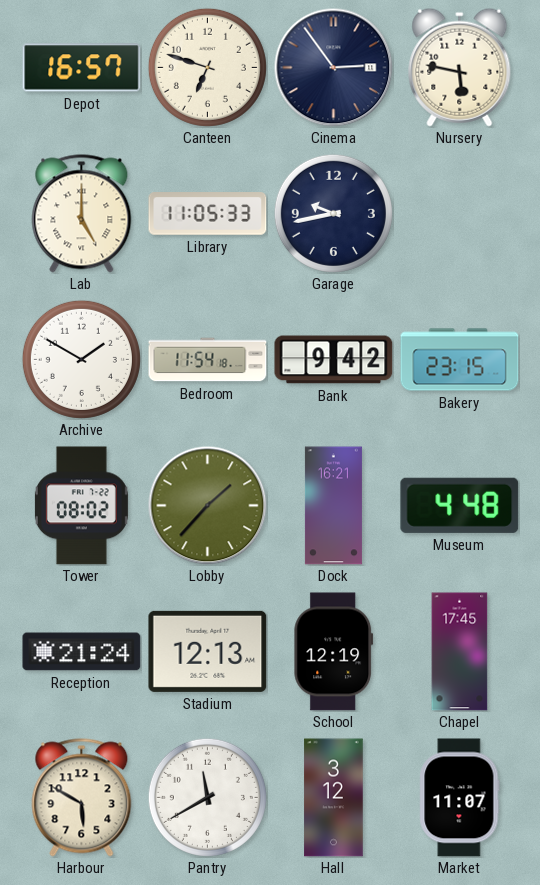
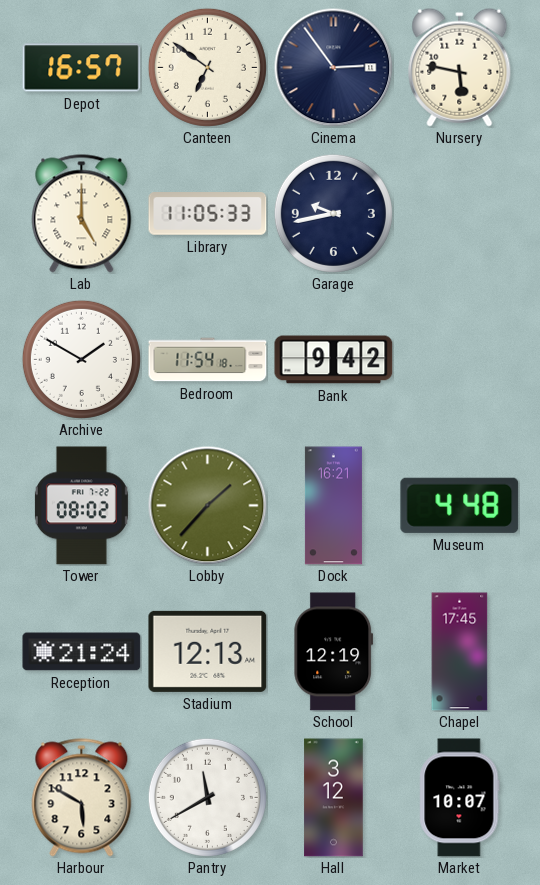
Canteen: 6:48 -> 6:51 (207, 67)
Bakery: 23:15 -> none (460, 360)
Market: 11:07 -> 10:07 (460, 798)
